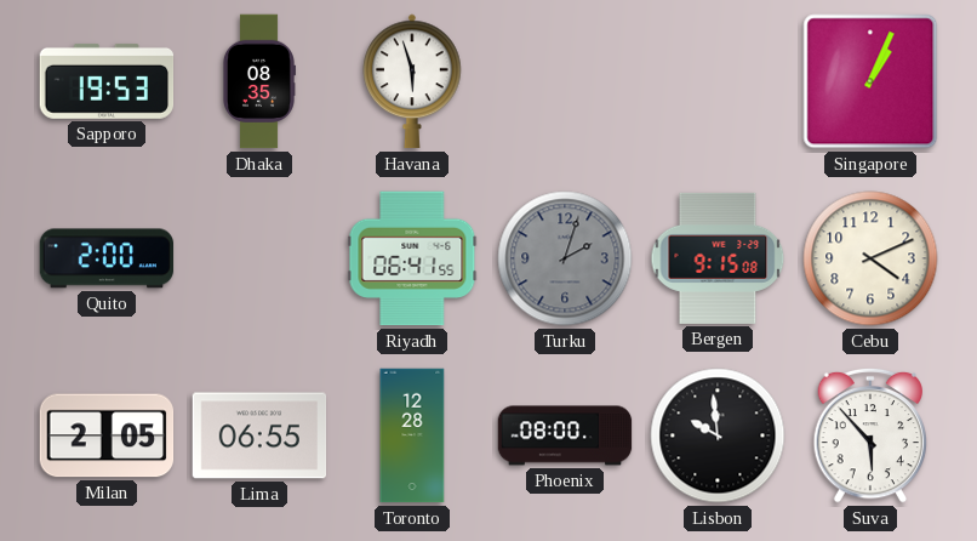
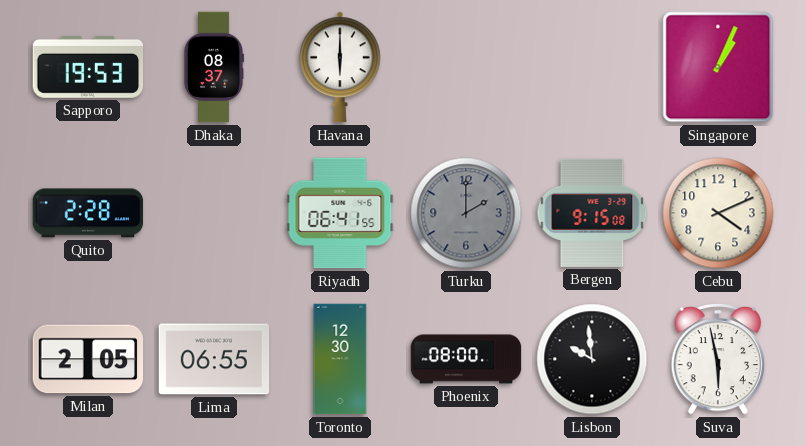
Dhaka: 08:35 -> 08:37 (213, 67)
Havana: 5:57 -> 6:00 (340, 67)
Quito: 2:00 -> 2:28 (88, 213)
Turku: 2:03 -> 2:00 (466, 213)
Toronto: 12:28 -> 12:30 (340, 359)
Suva: 5:53 -> 5:58 (718, 359)
